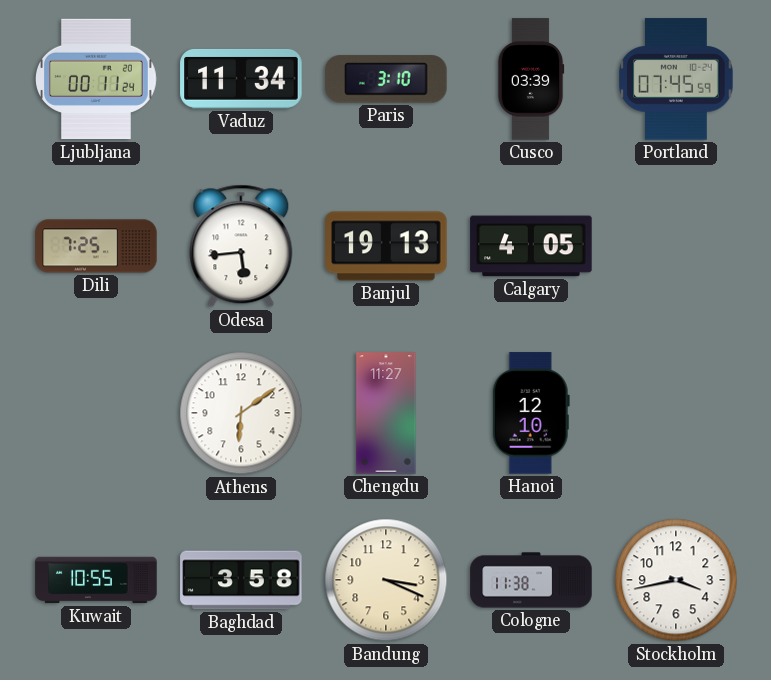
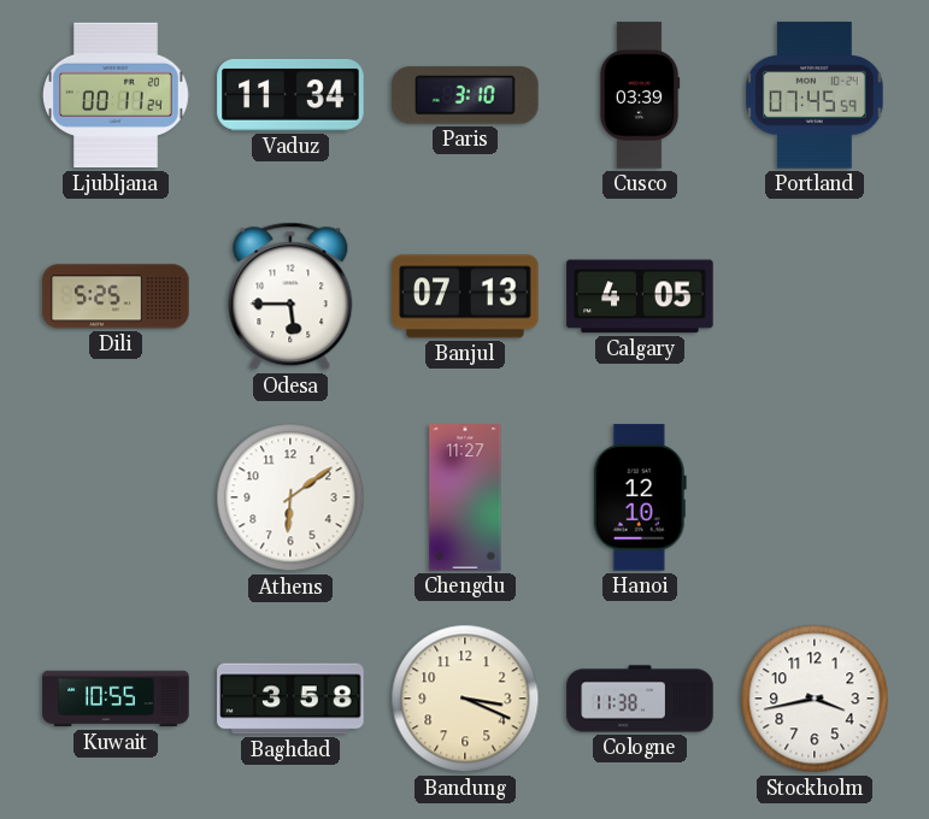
Dili: 7:25 -> 5:25 (116, 296)
Odesa: 5:44 -> 5:45 (290, 296)
Banjul: 19:13 -> 07:13 (465, 296)
